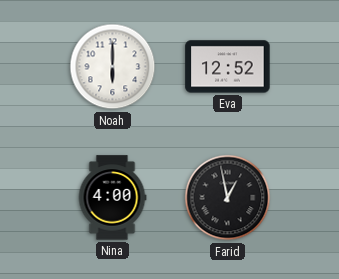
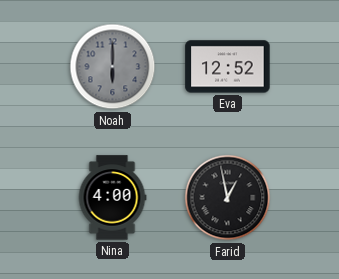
Noah dial: white -> grey (113, 67)
